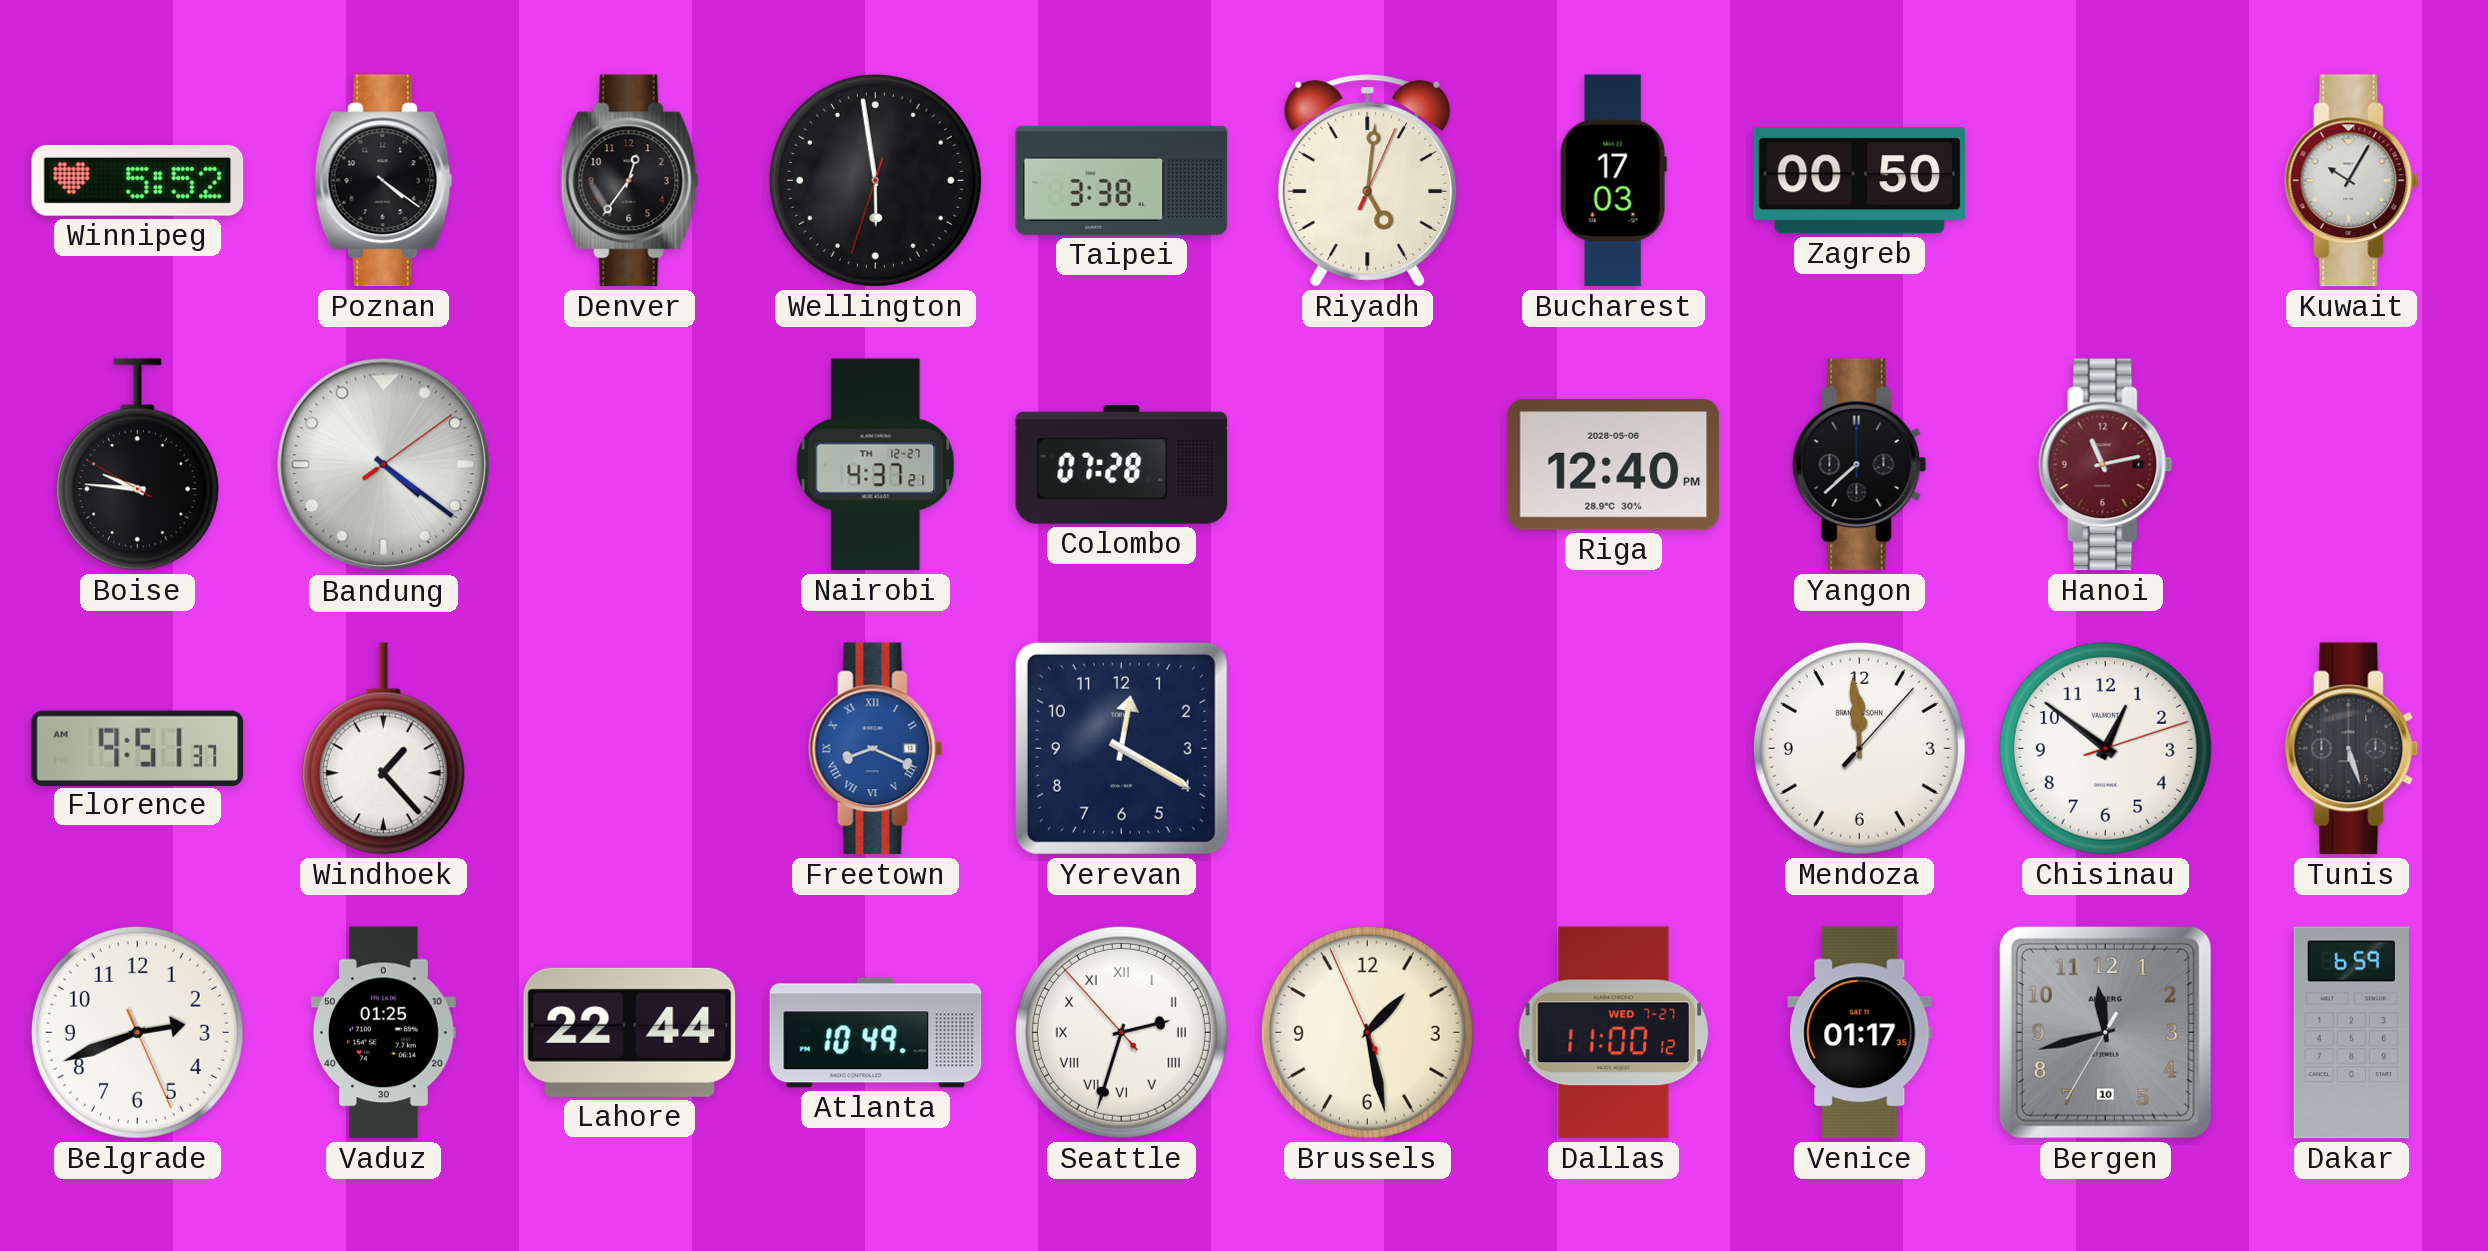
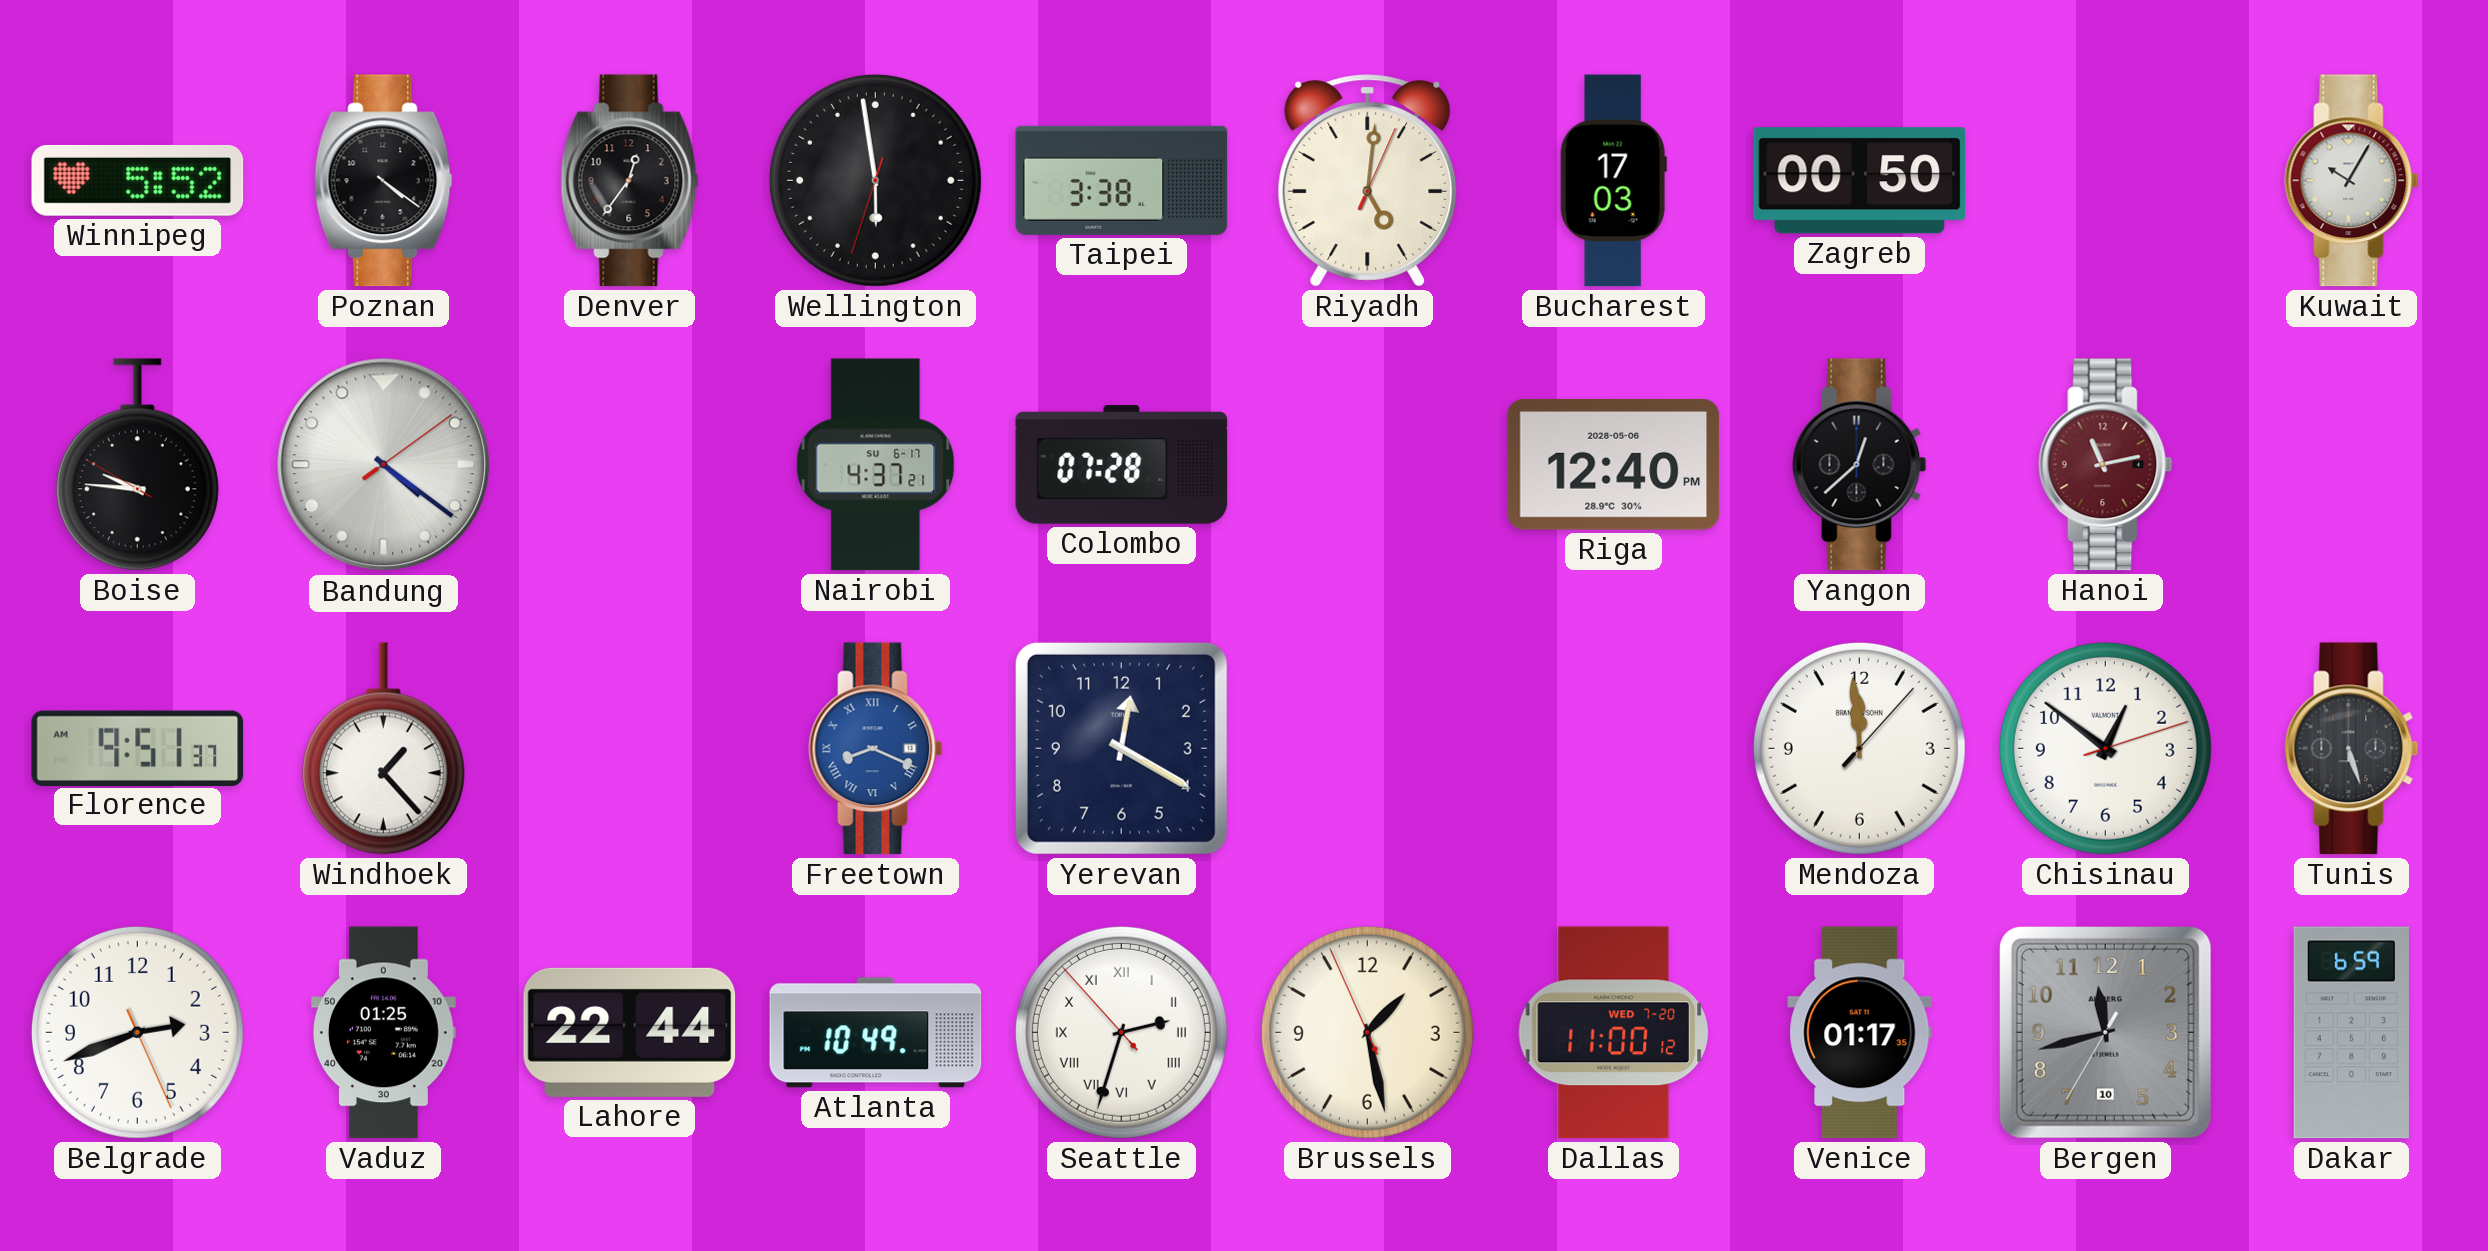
Nairobi date: TH 12-27 -> SU 6-17 (876, 465)
Yangon: 7:38 -> 12:38 (1860, 465)
Dallas date: WED 7-27 -> WED 7-20 (1614, 1033)
